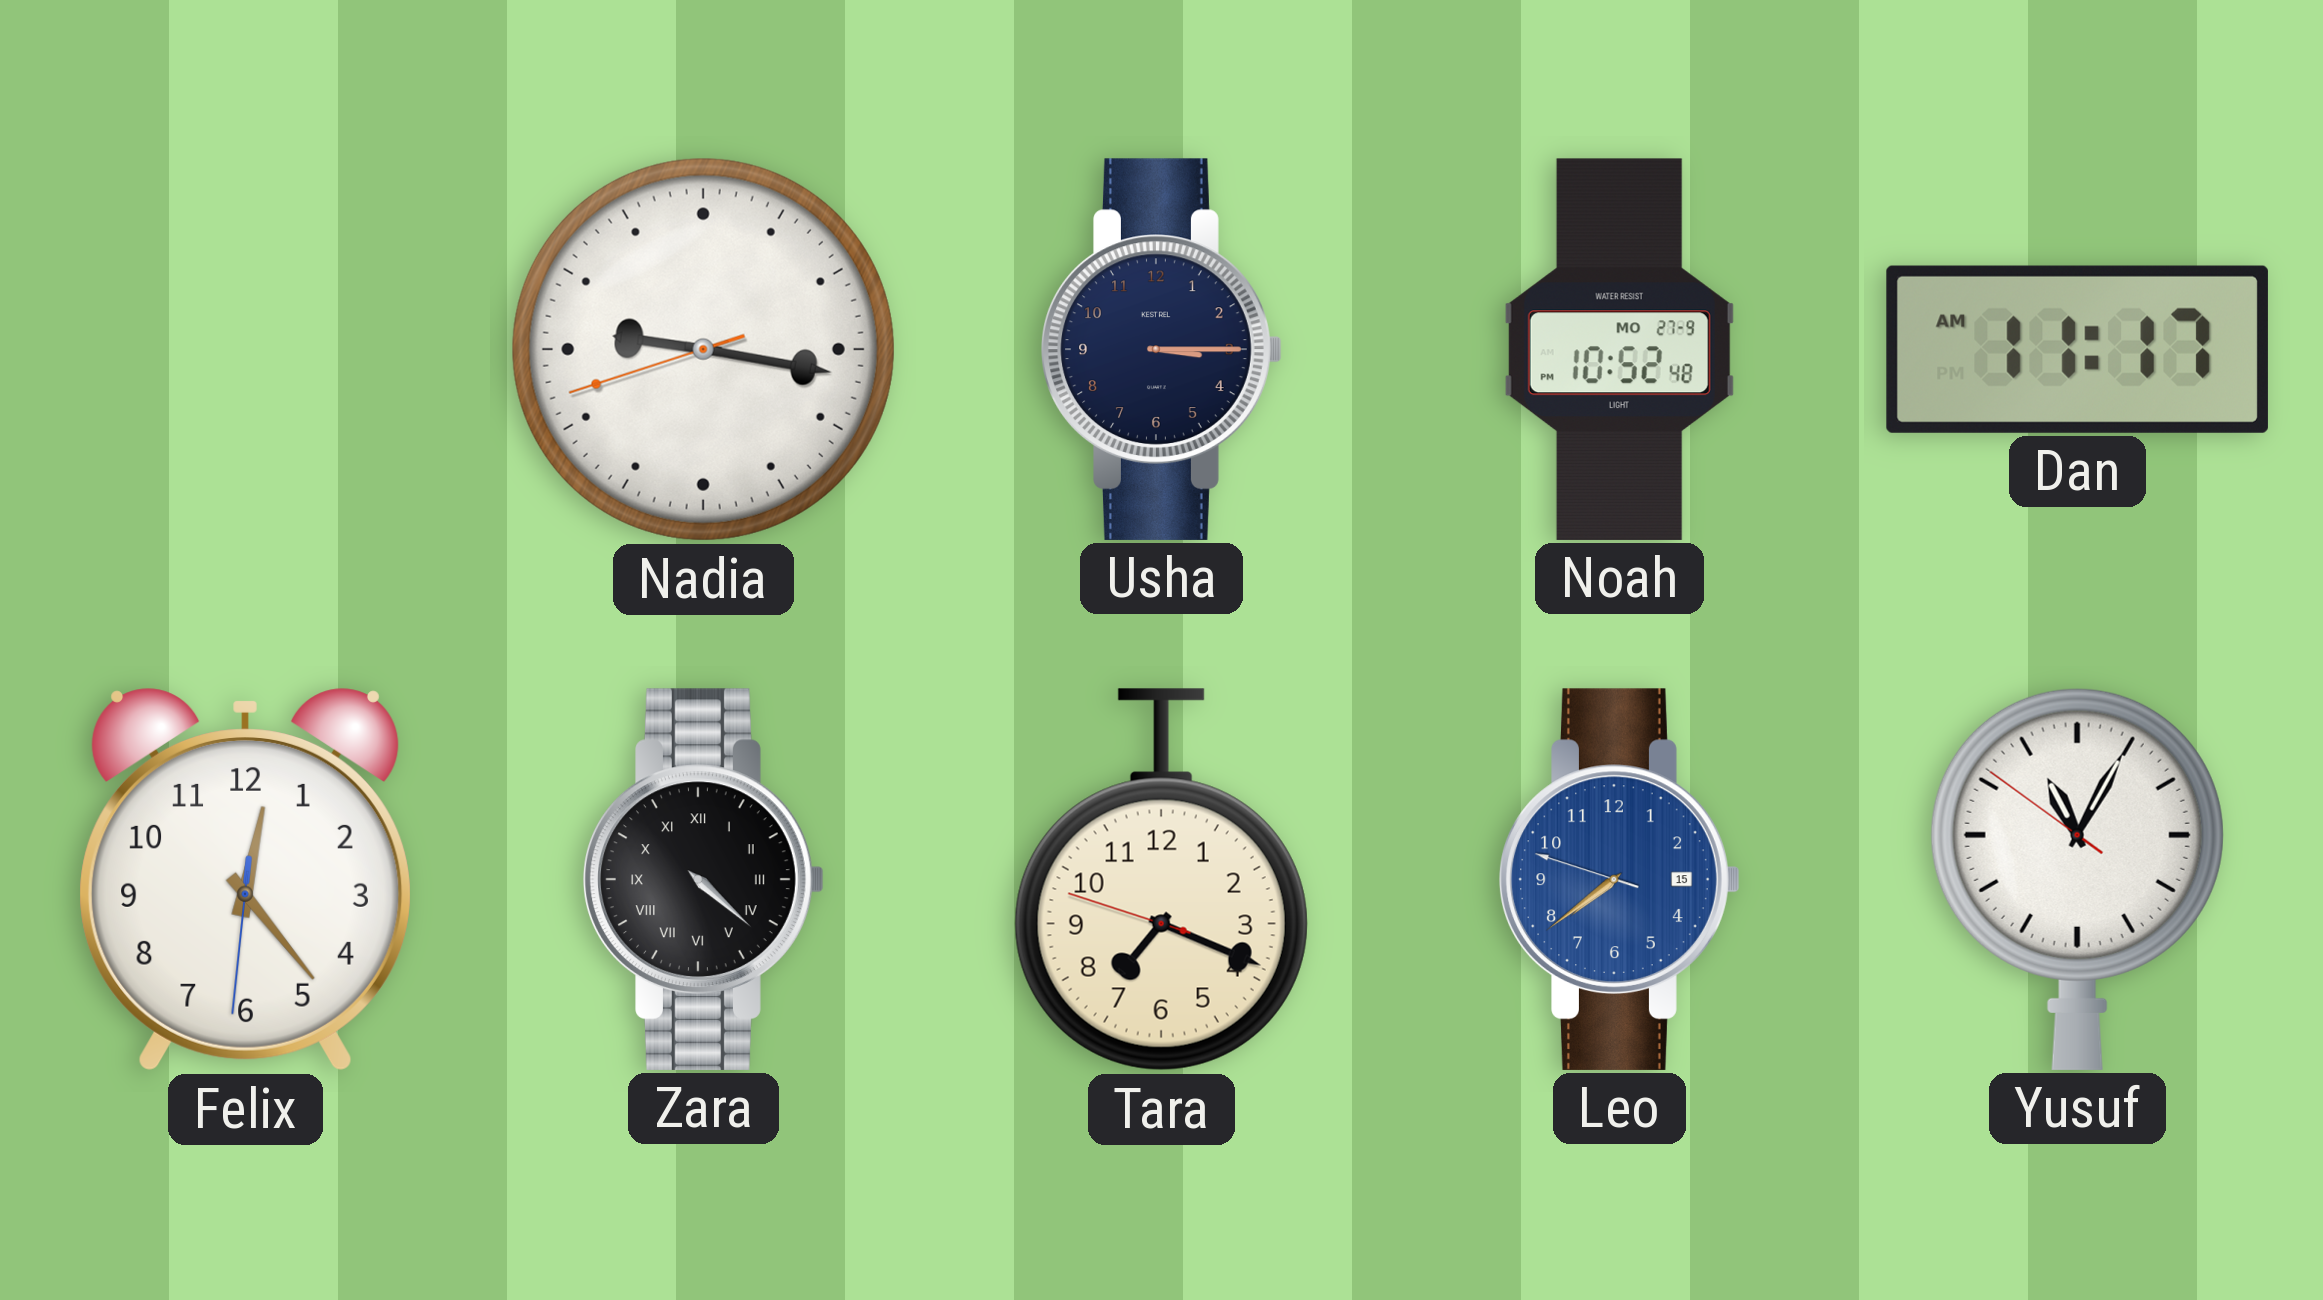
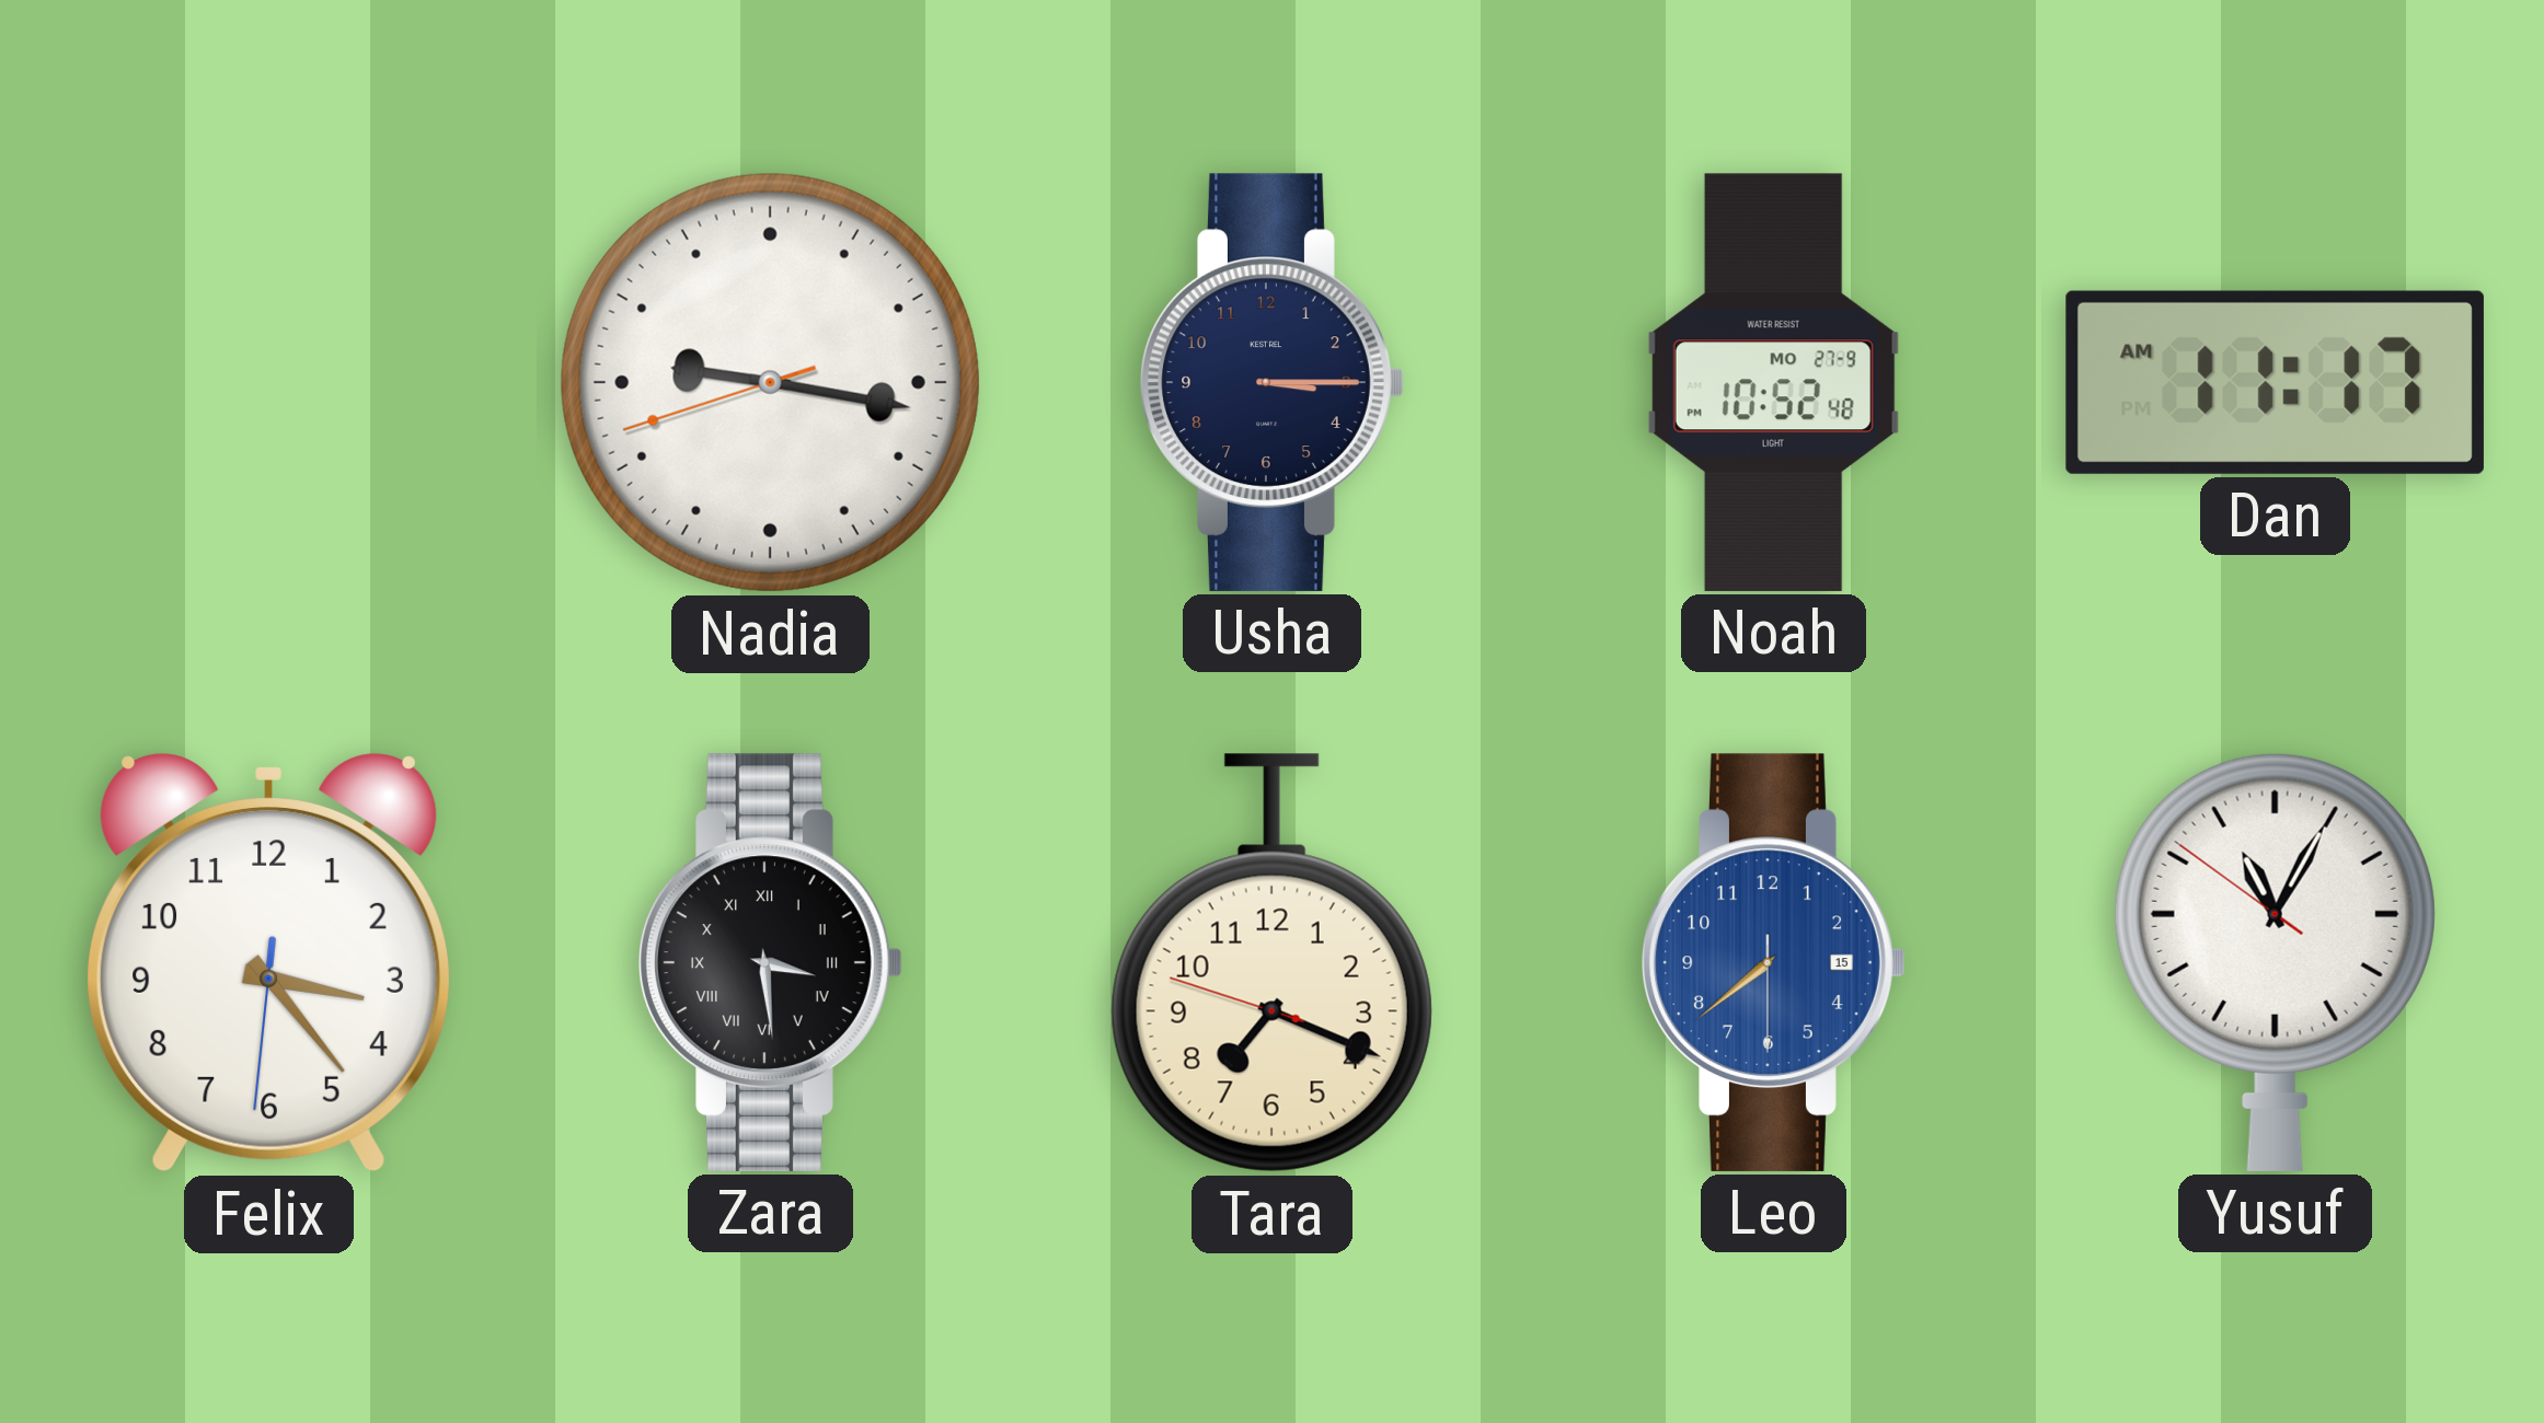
Felix: 12:23 -> 3:23 (268, 963)
Zara: 4:22 -> 3:29 (771, 962)
Leo: 7:38:48 -> 7:38:30 (1774, 962)
